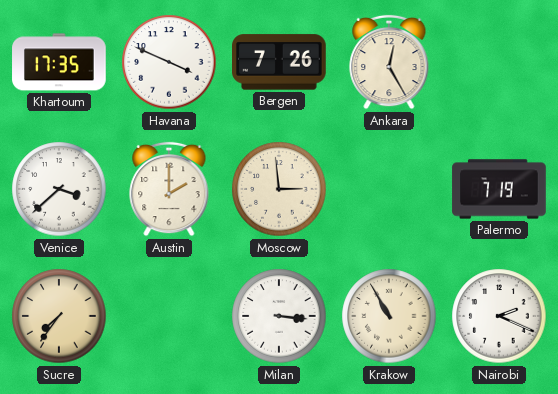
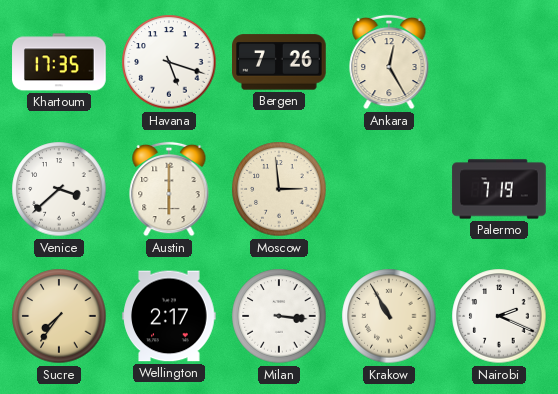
Havana: 3:49 -> 5:18 (169, 62)
Austin: 2:00 -> 6:00 (169, 189)
Wellington: none -> 2:17 (169, 316)
